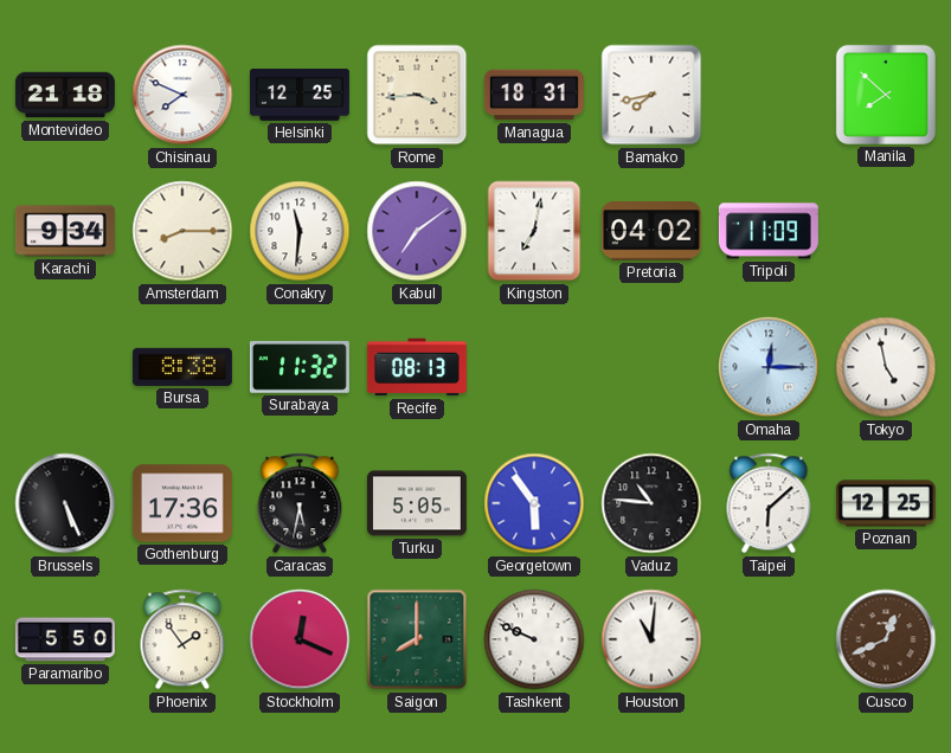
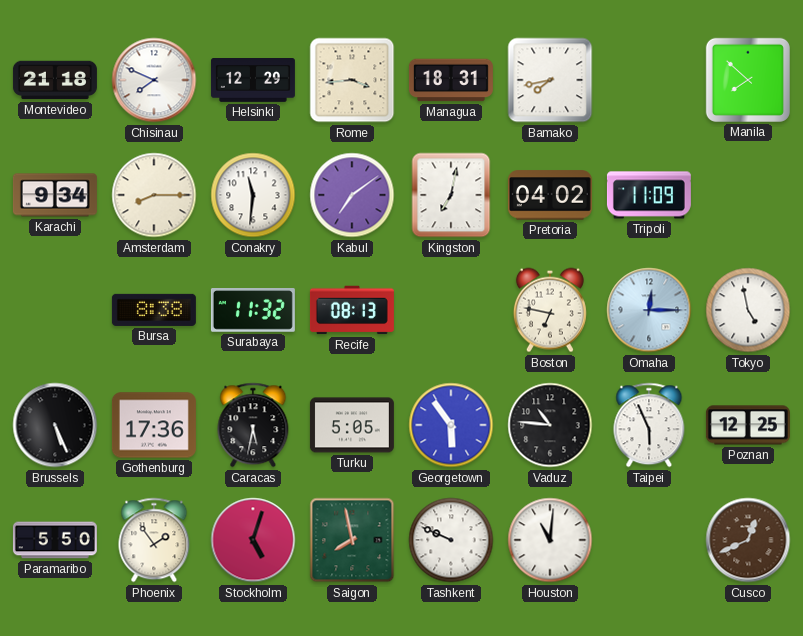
Helsinki: 12:25 -> 12:29 (253, 80)
Boston: none -> 6:47 (550, 310)
Taipei: 6:08 -> 5:56 (649, 425)
Stockholm: 12:19 -> 5:03 (253, 540)
Saigon: 8:00 -> 7:58 (352, 540)
